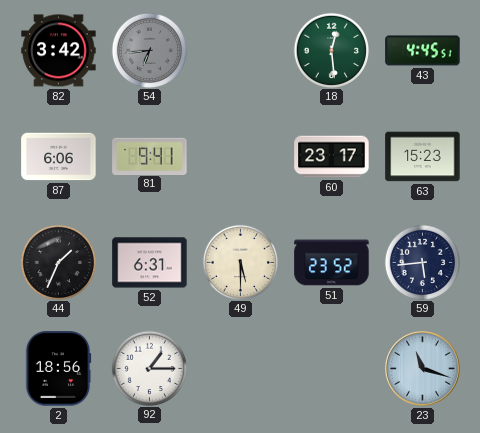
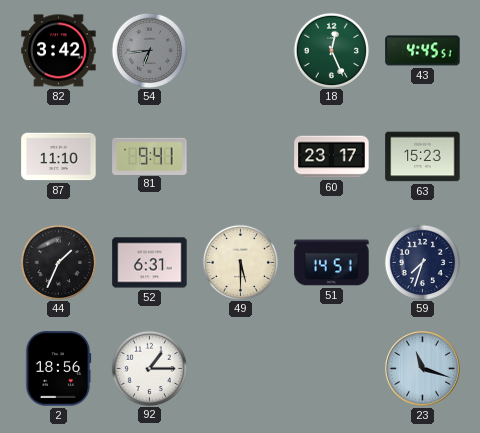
18: 12:29 -> 12:26 (331, 50)
87: 6:06 -> 11:10 (59, 157)
51: 23:52 -> 14:51 (332, 263)
59: 5:44 -> 7:33 (422, 262)
